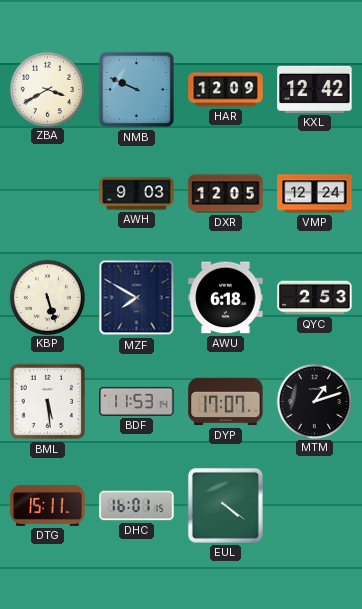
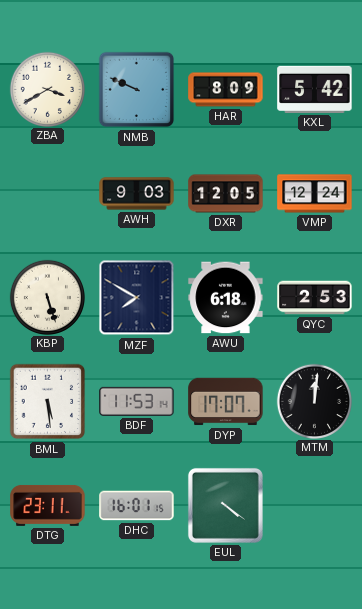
HAR: 12:09 -> 8:09 (226, 90)
KXL: 12:42 -> 5:42 (315, 89)
MTM: 1:12 -> 12:01 (314, 401)
DTG: 15:11 -> 23:11 (48, 505)
